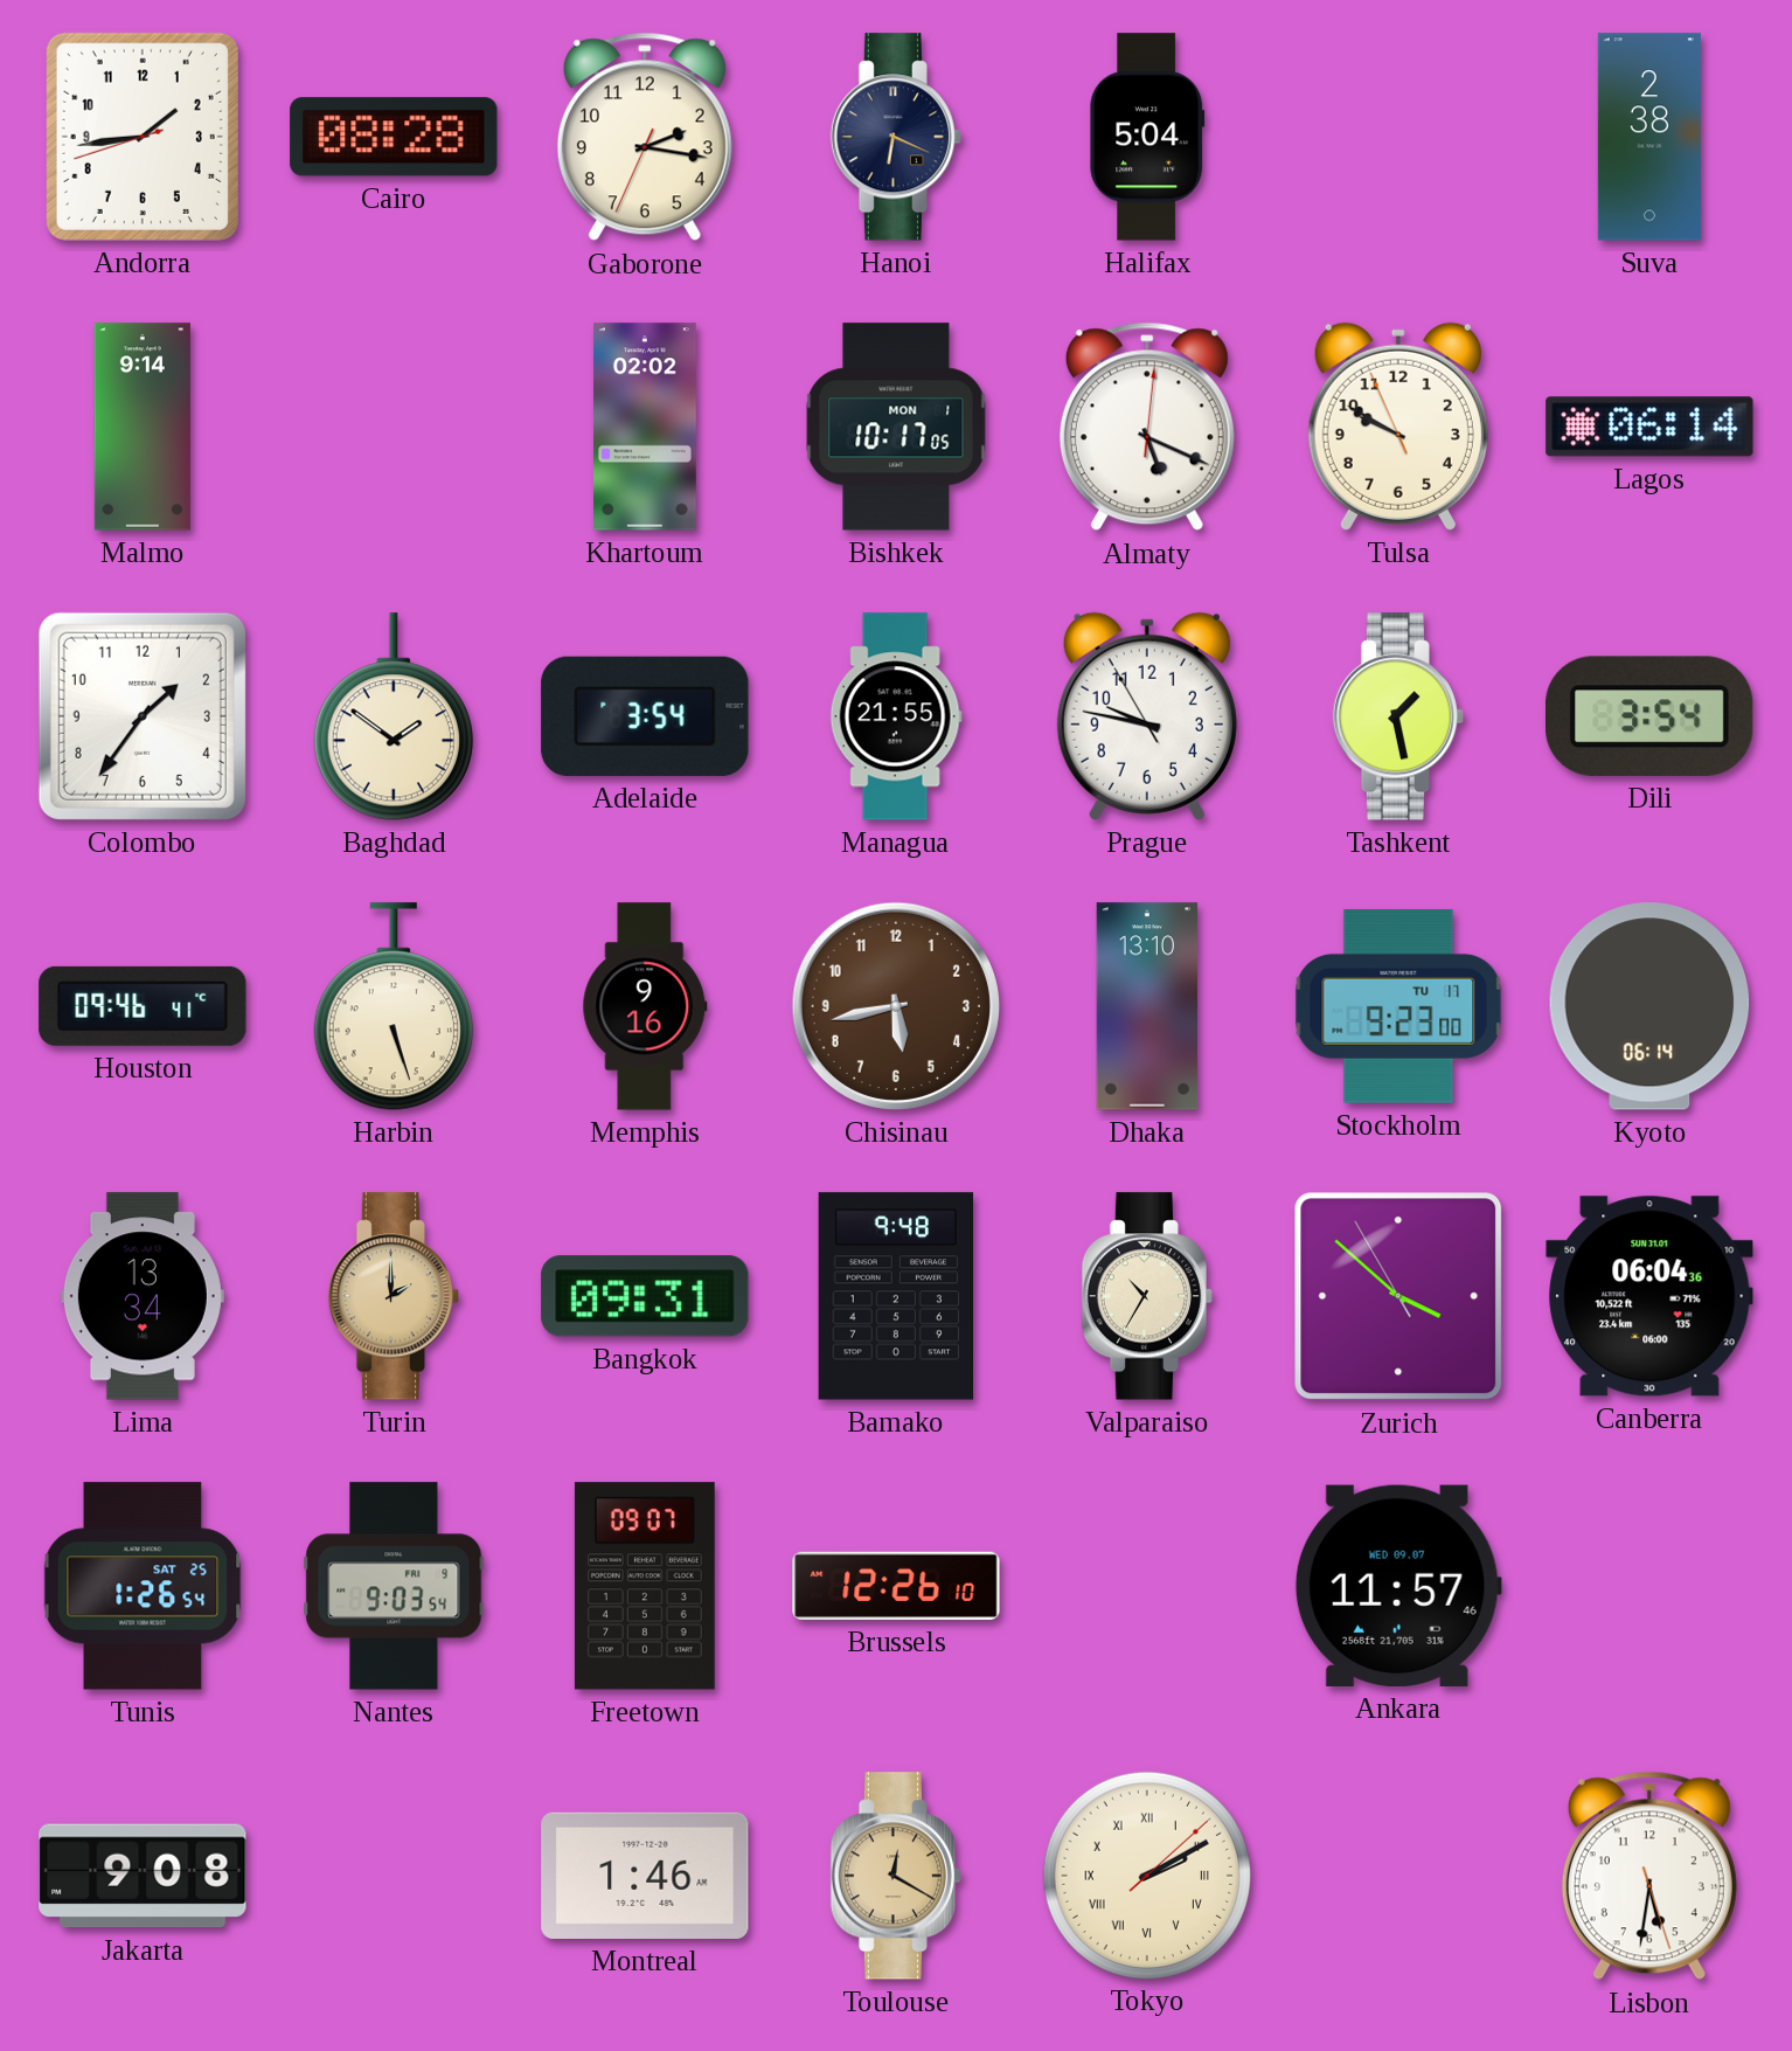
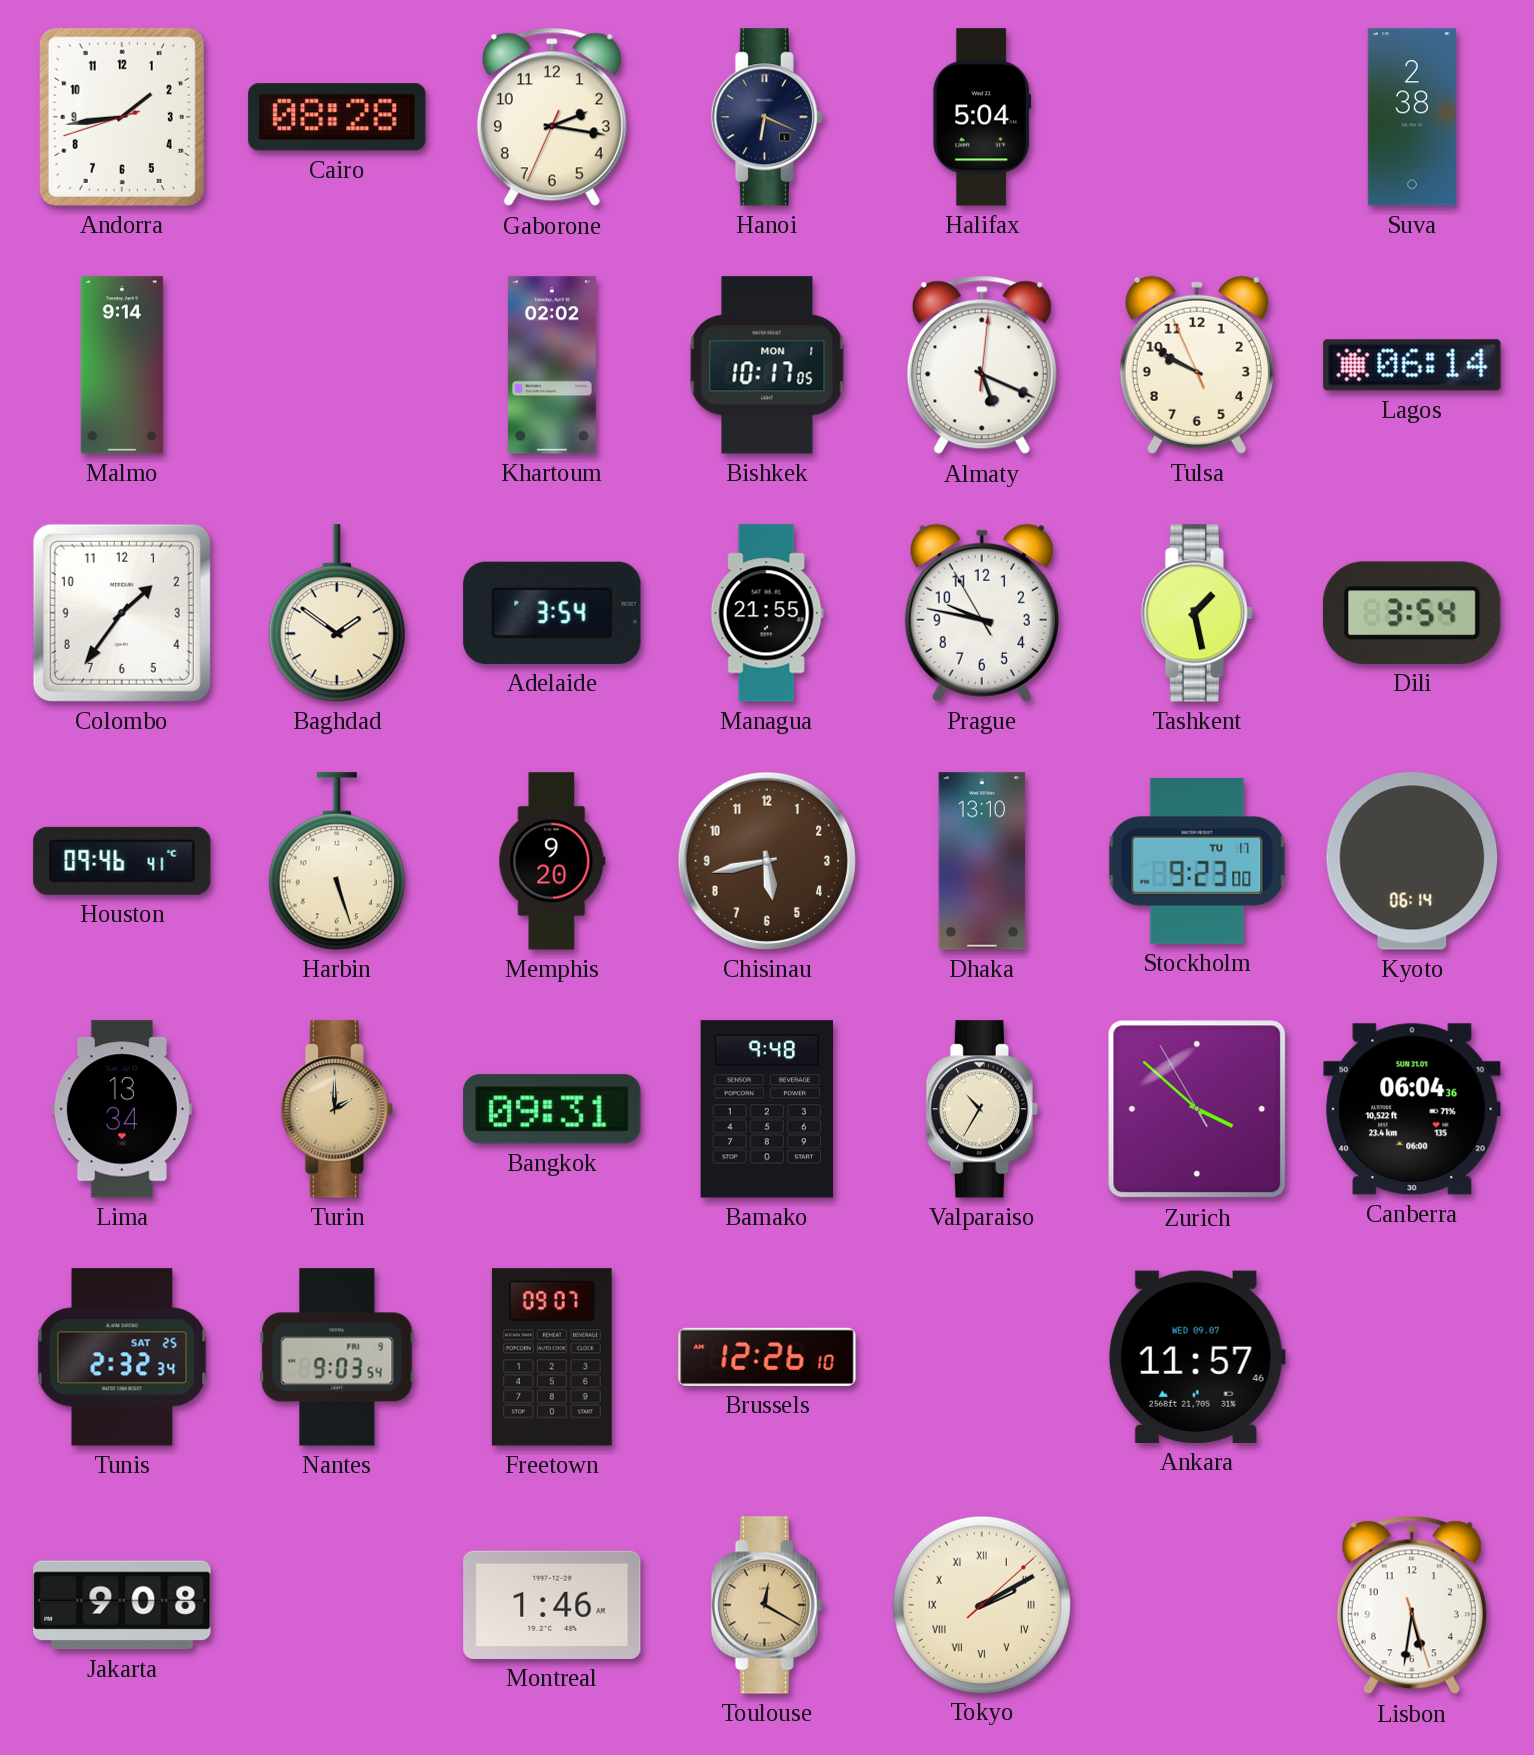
Memphis: 9:16 -> 9:20 (552, 861)
Tunis: 1:26 -> 2:32 (122, 1357)
